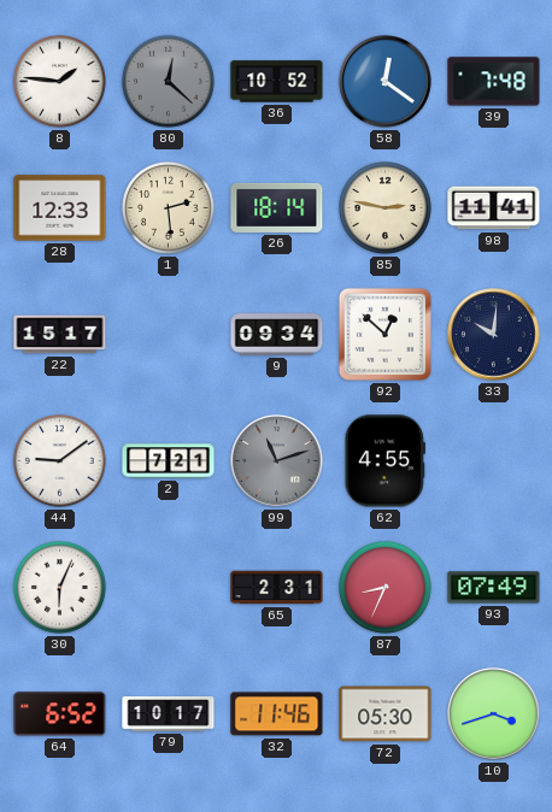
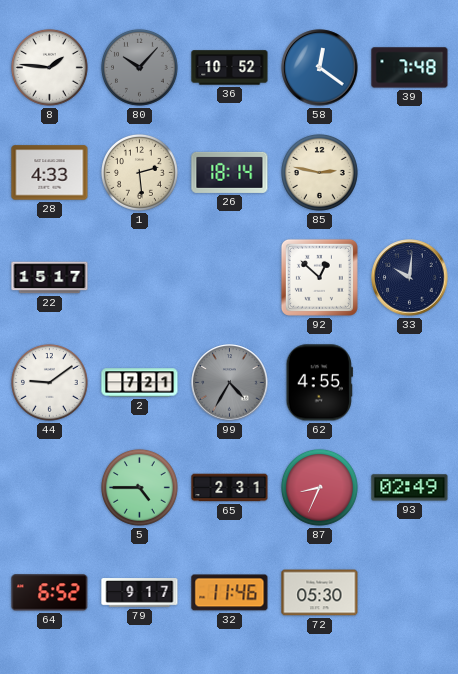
80: 12:22 -> 10:07 (139, 67)
28: 12:33 -> 4:33 (50, 173)
98: 11:41 -> none (494, 208)
9: 09:34 -> none (277, 335)
99: 11:12 -> 4:35 (230, 383)
30: 6:04 -> none (59, 587)
5: none -> 4:45 (139, 487)
93: 07:49 -> 02:49 (410, 488)
79: 10:17 -> 9:17 (140, 593)
10: 3:42 -> none (494, 714)
